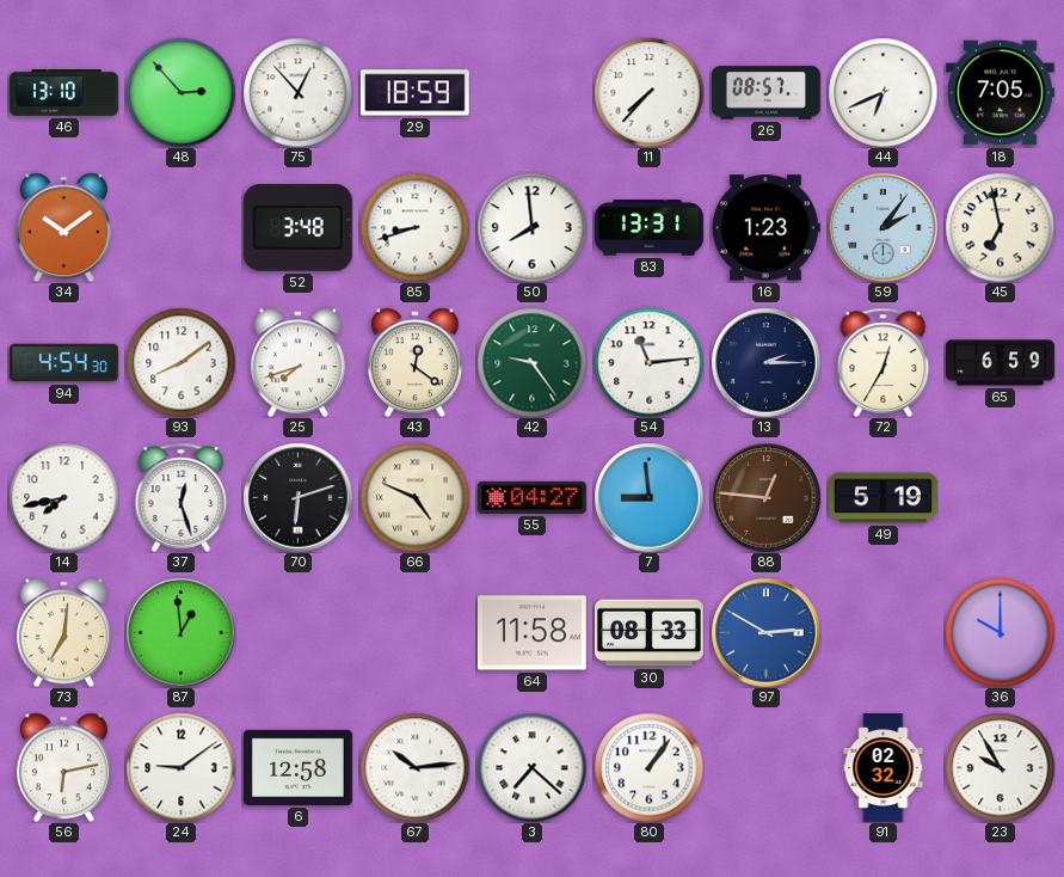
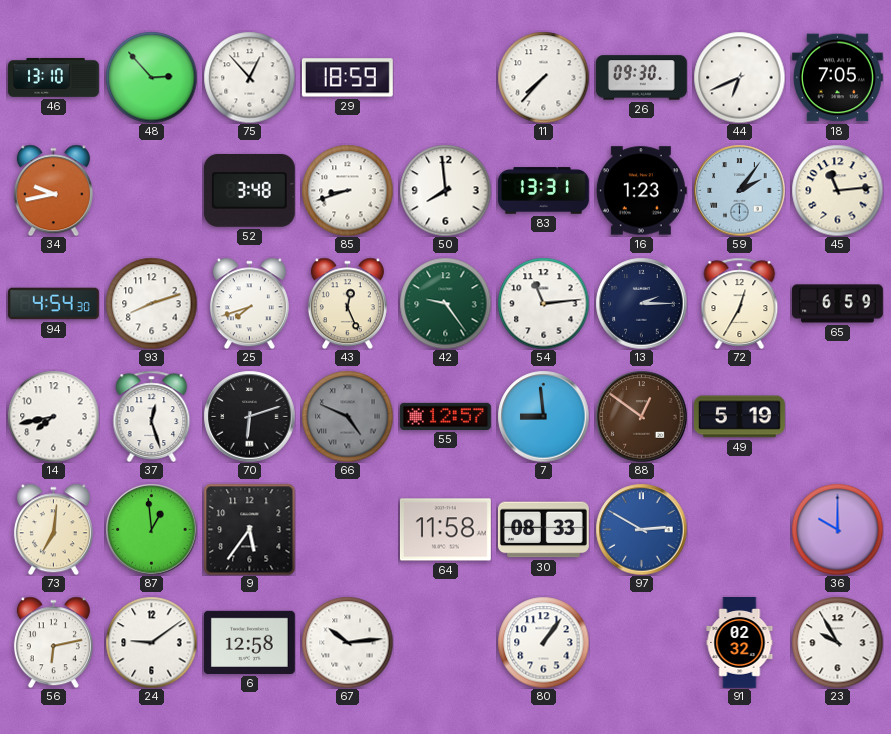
26: 08:57 -> 09:30 (642, 78)
34: 10:09 -> 9:43 (53, 190)
45: 6:58 -> 11:14 (837, 190)
93: 8:09 -> 8:12 (151, 303)
43: 12:21 -> 12:26 (347, 303)
66 dial: cream -> grey (347, 416)
55: 04:27 -> 12:57 (445, 416)
88: 12:46 -> 12:51 (641, 416)
9: none -> 5:36 (249, 529)
3: 7:22 -> none (531, 767)
